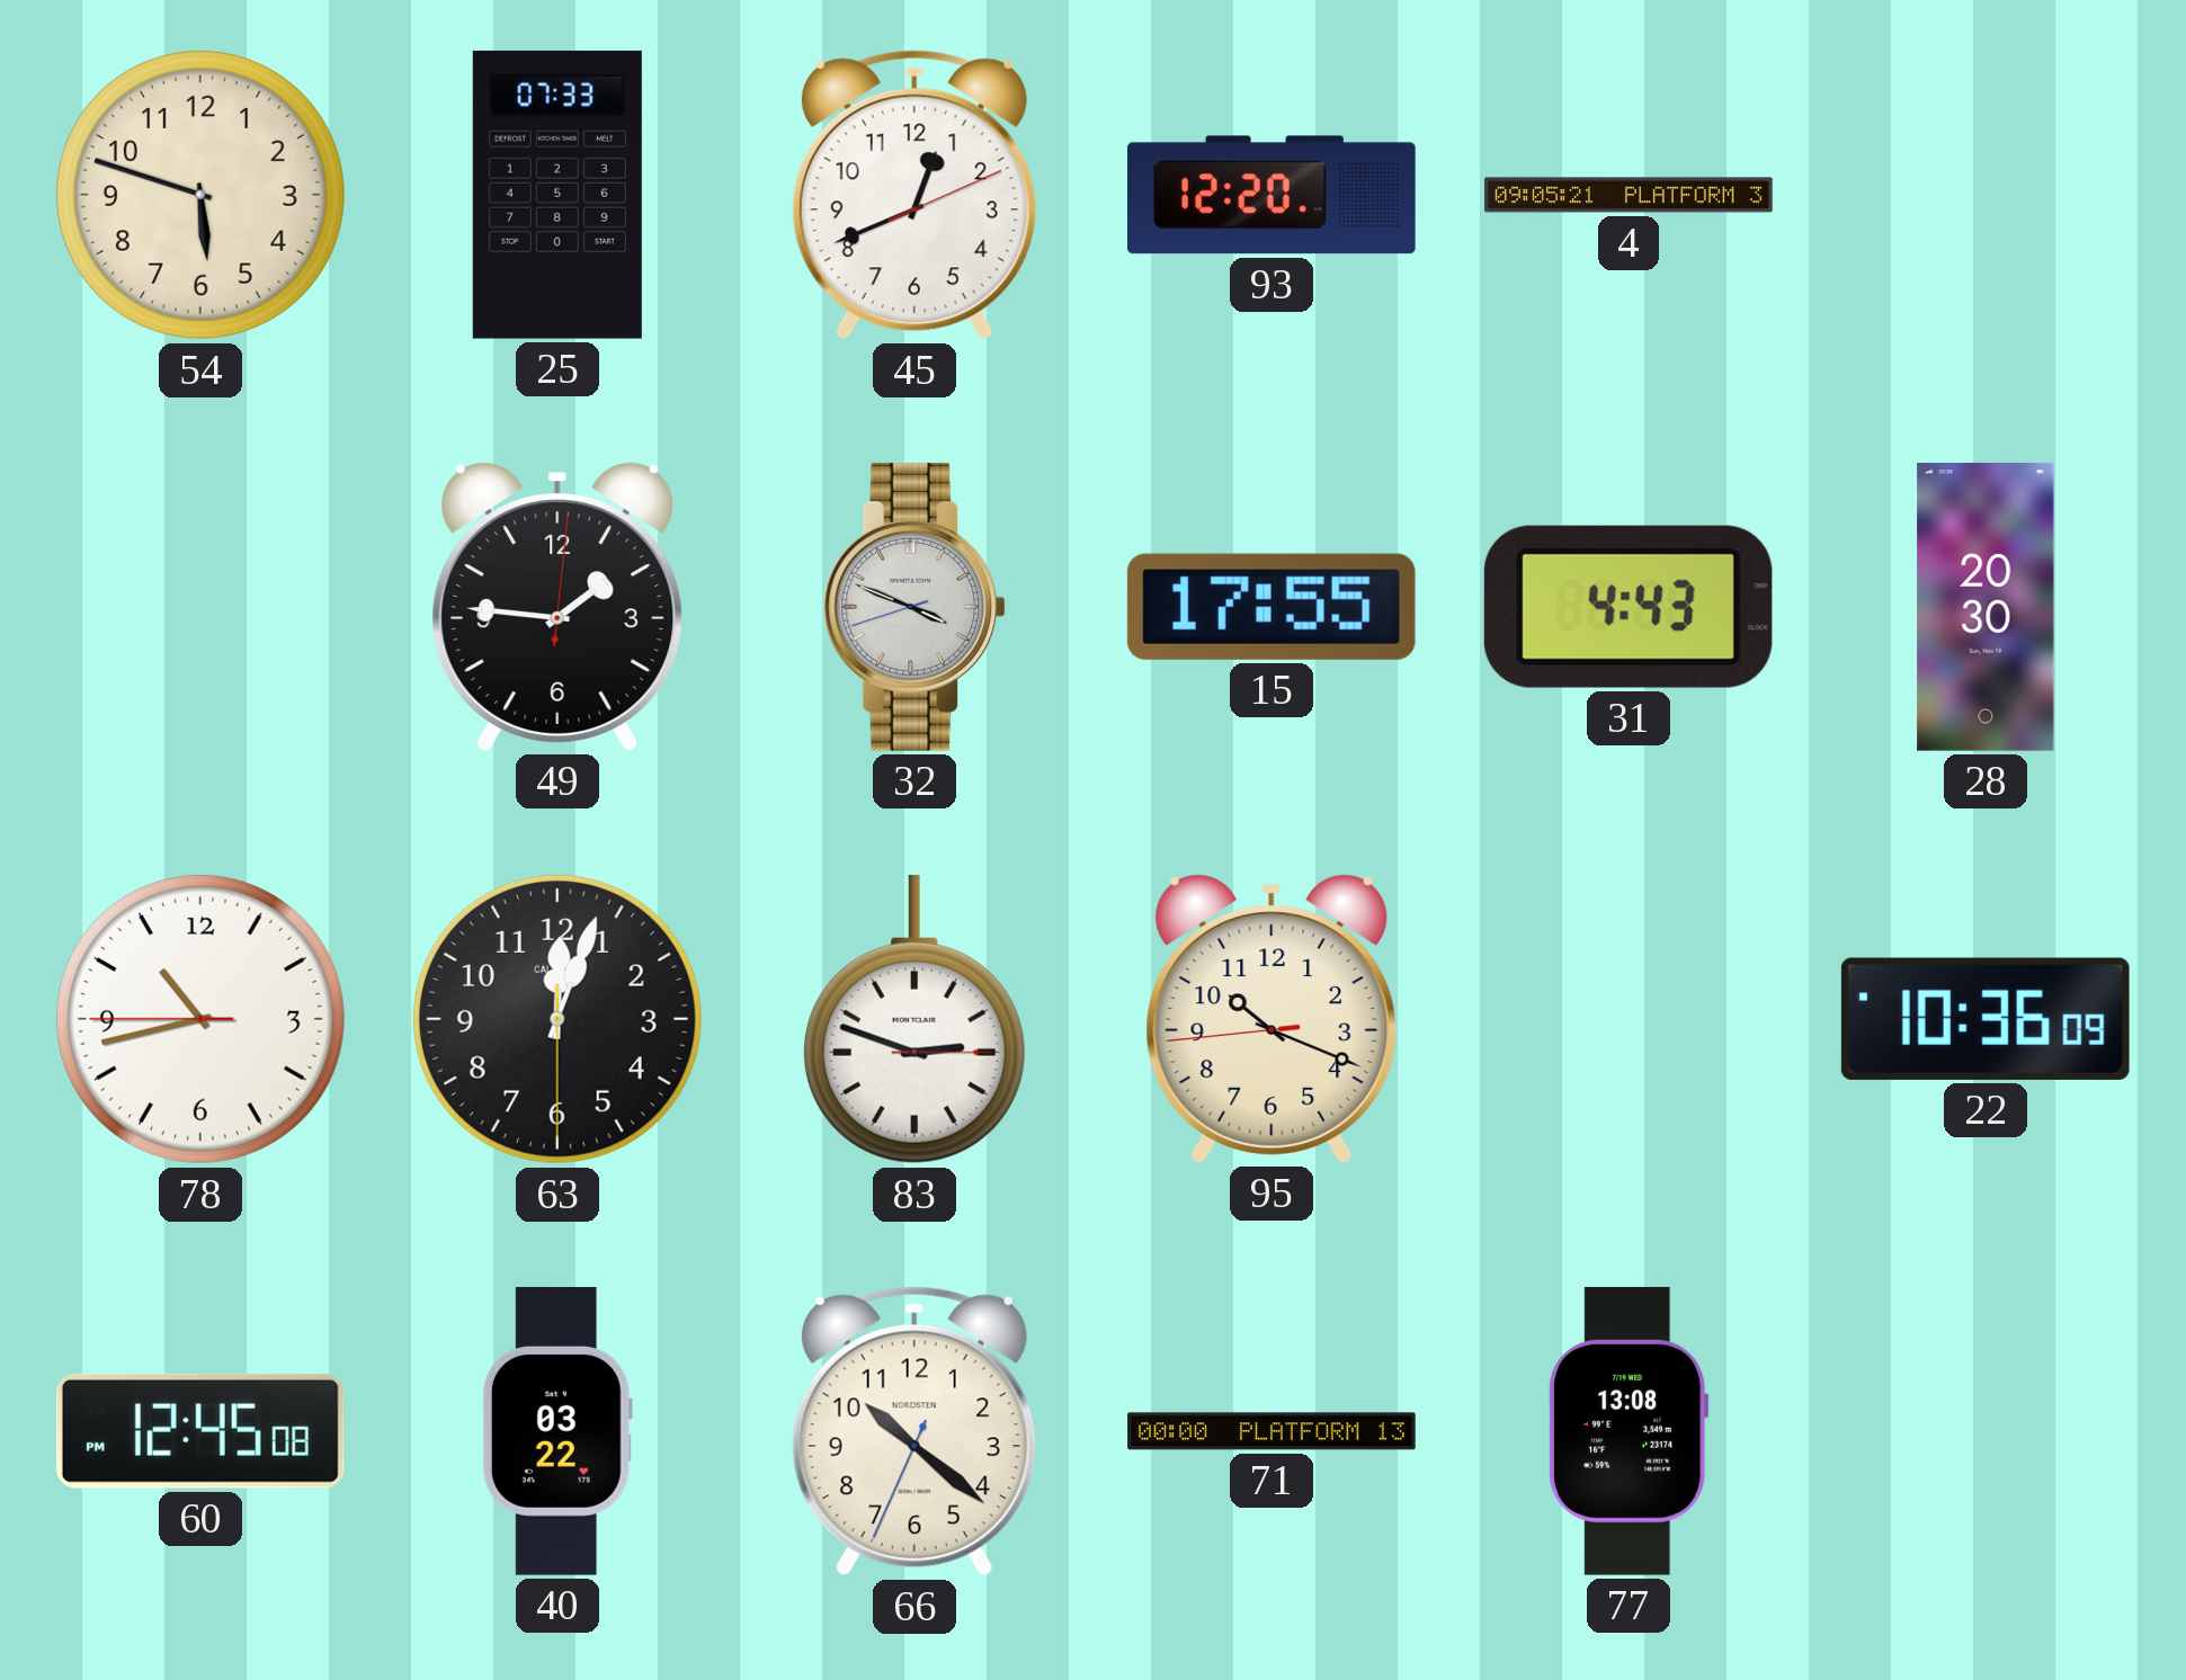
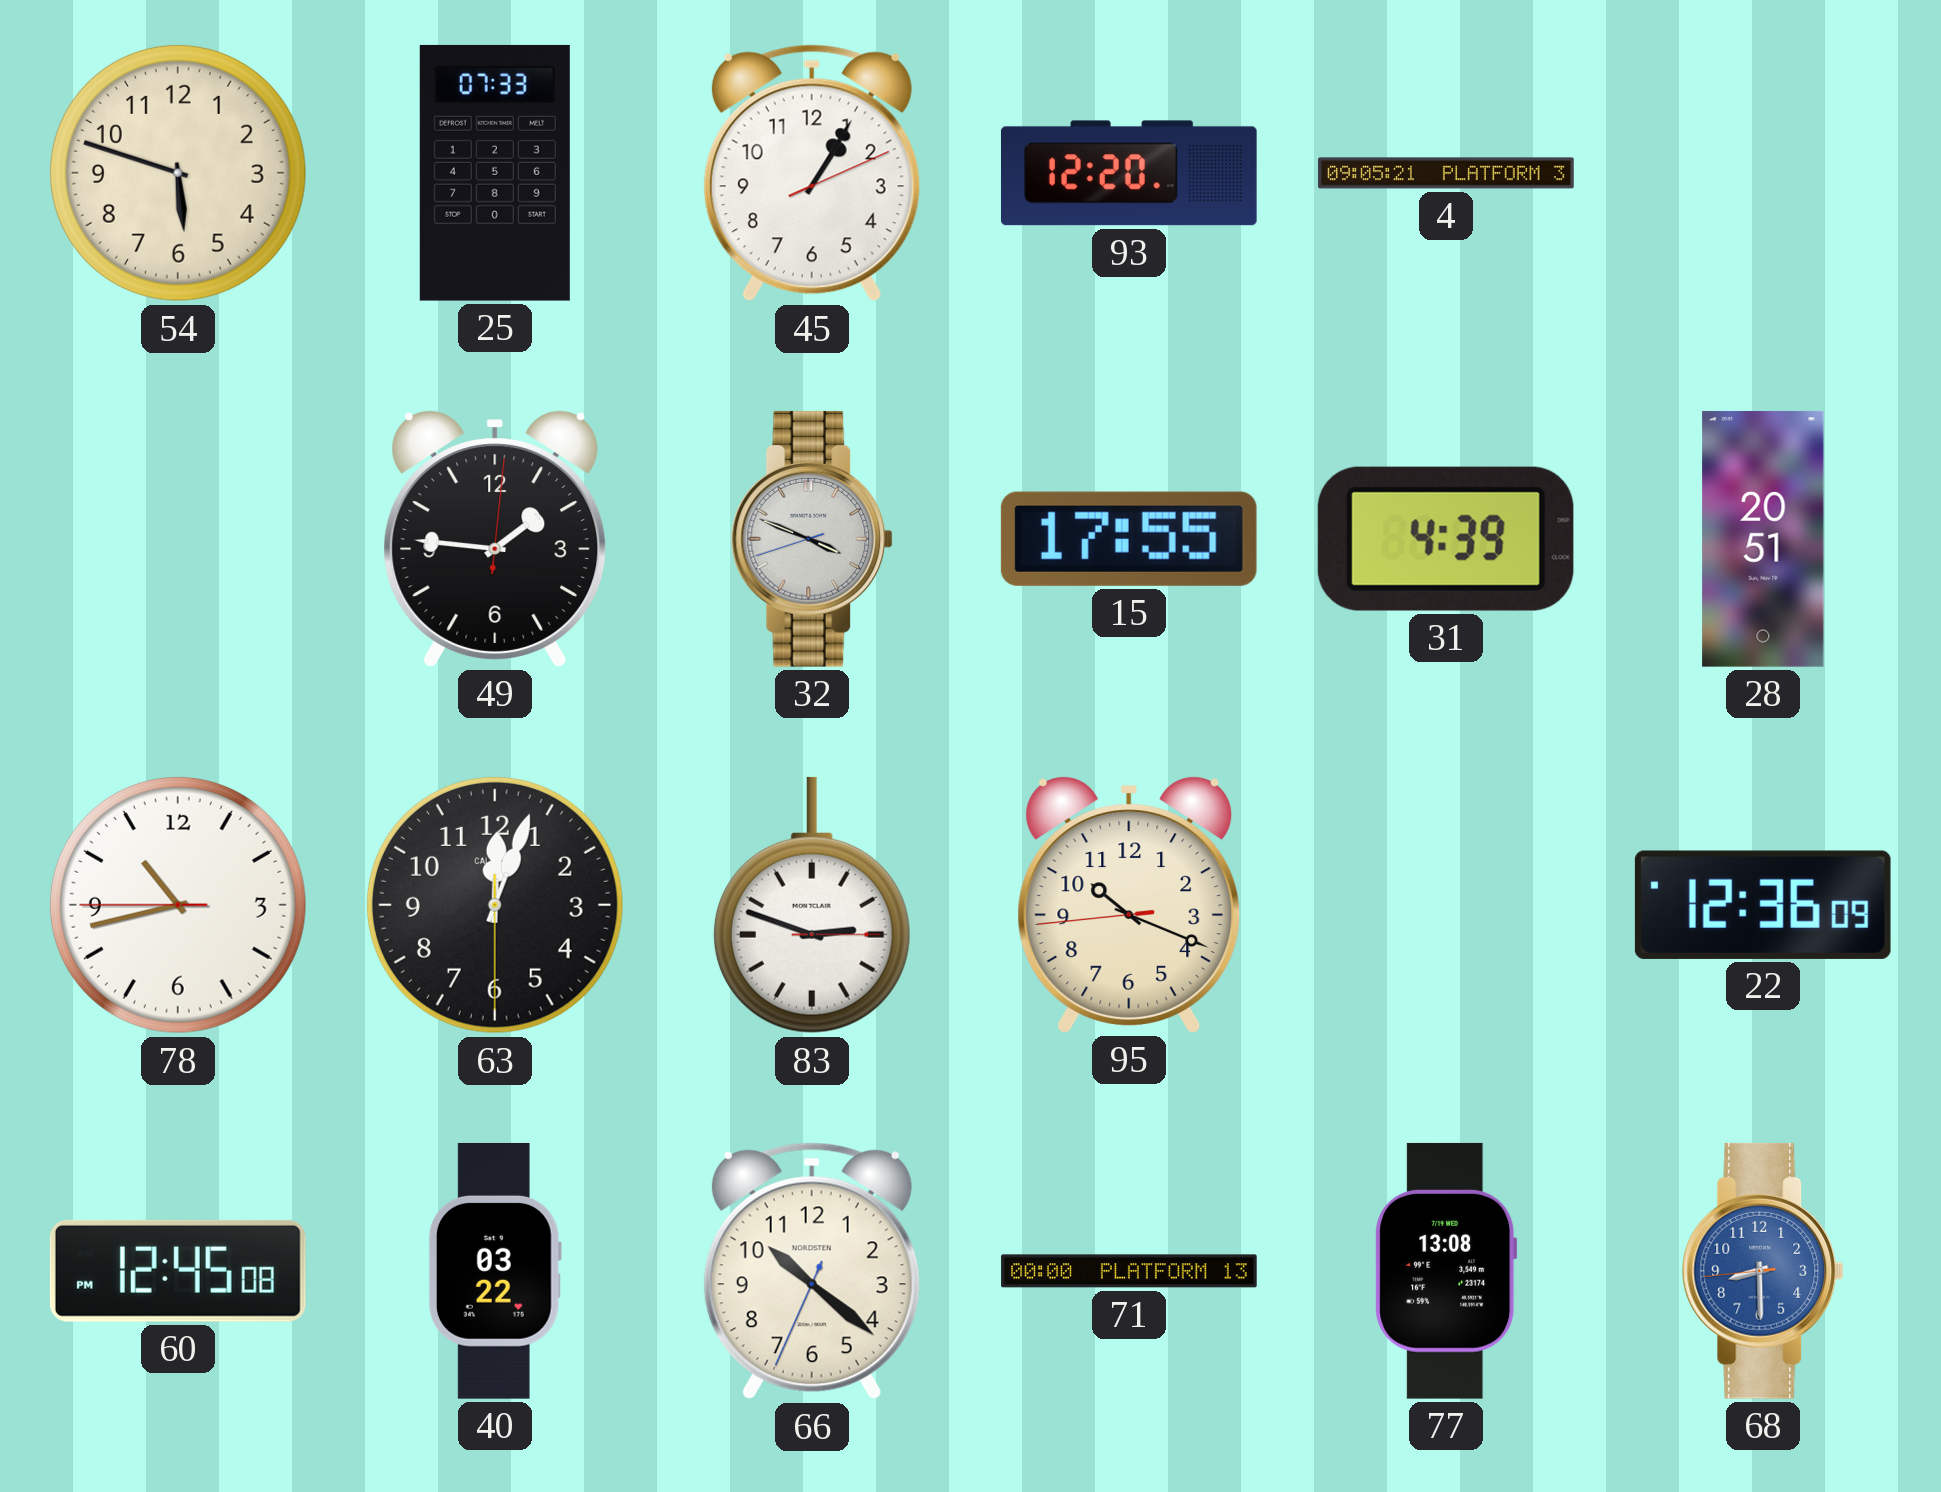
45: 12:41 -> 1:05 (812, 173)
31: 4:43 -> 4:39 (1446, 539)
28: 20:30 -> 20:51 (1763, 539)
22: 10:36 -> 12:36 (1763, 905)
68: none -> 8:29 (1763, 1271)
